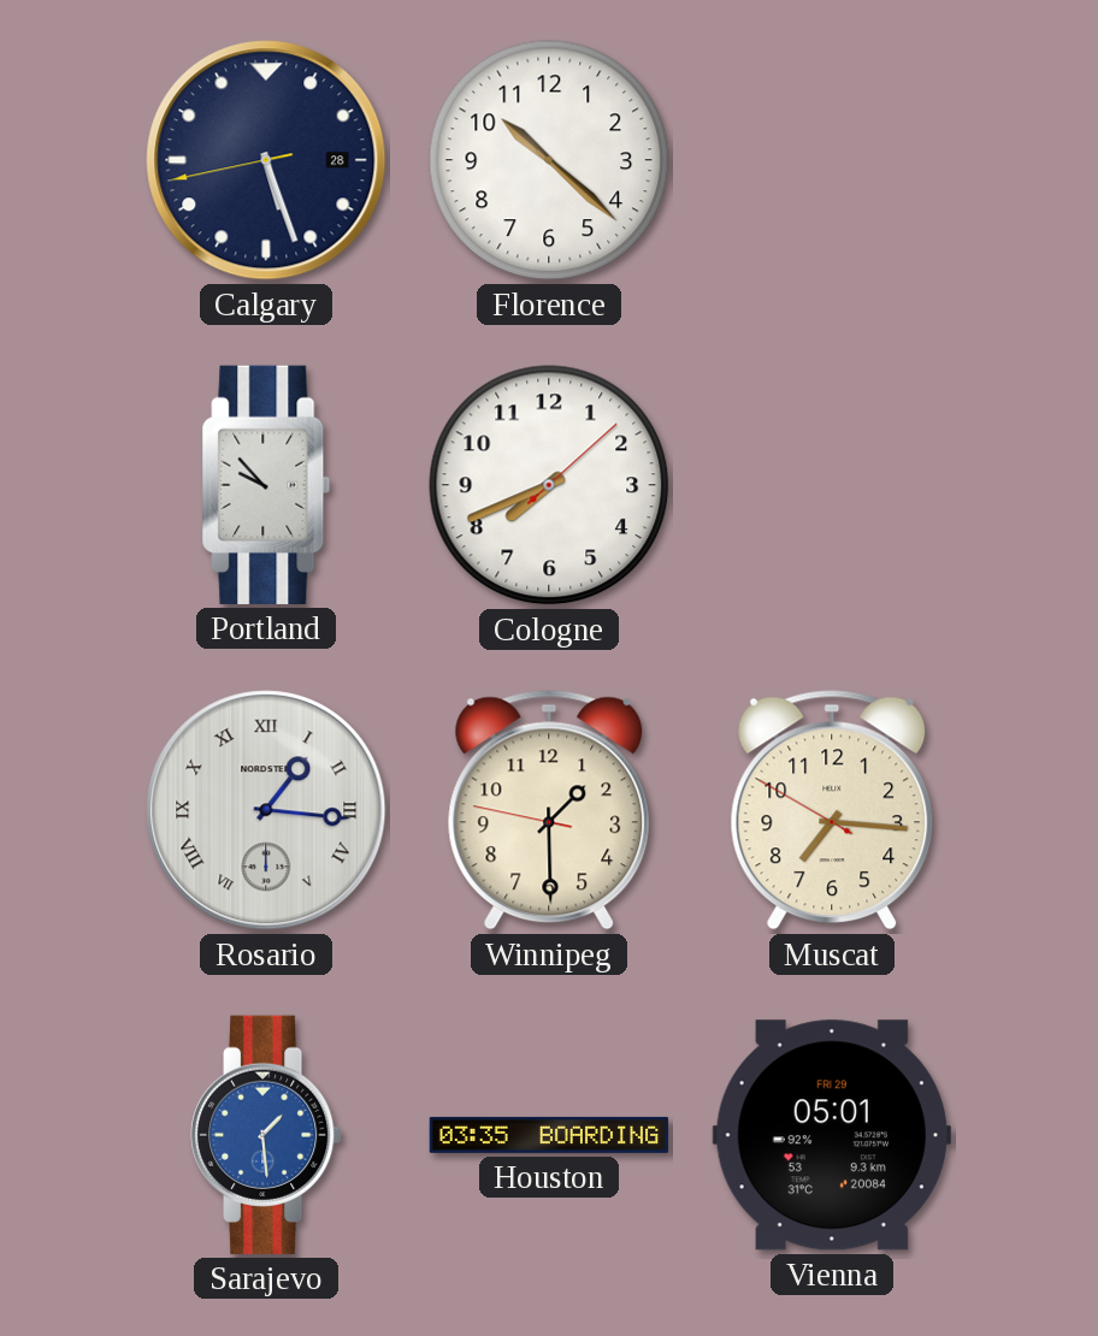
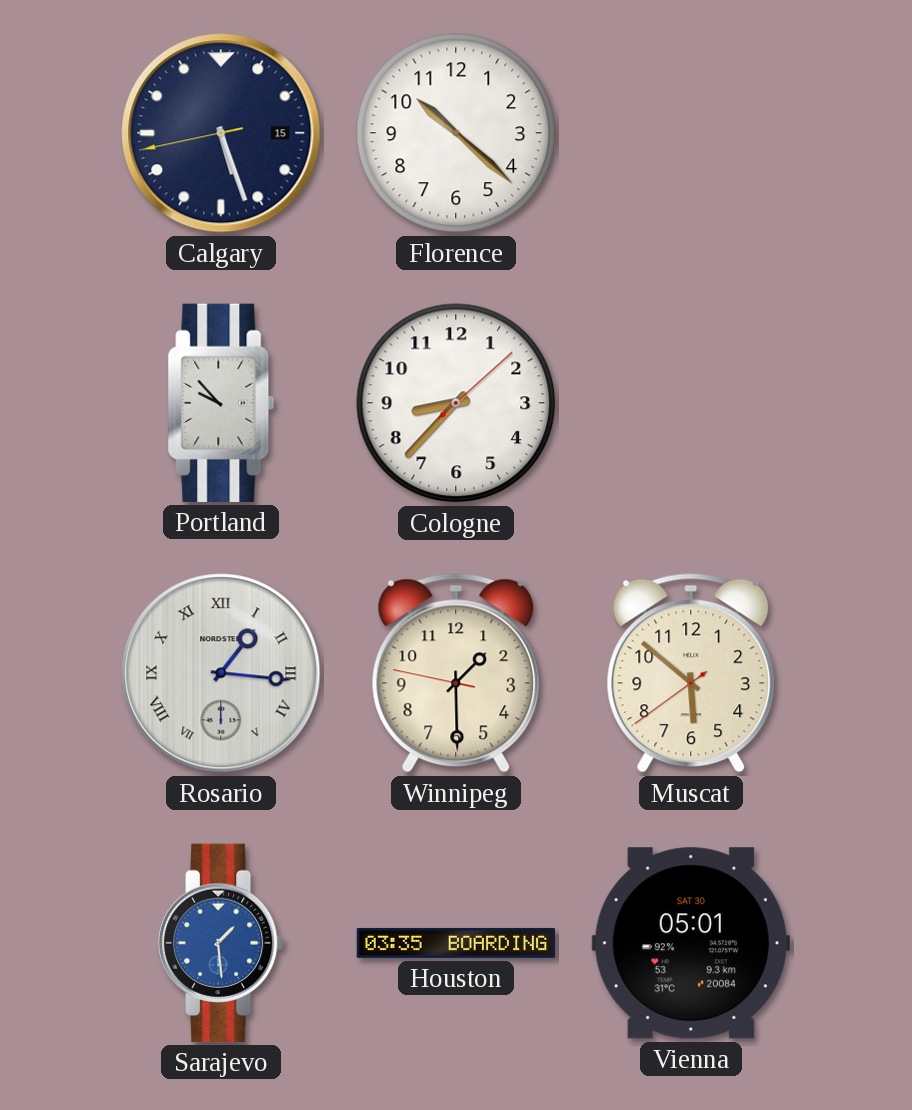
Calgary date: 28 -> 15 (221, 133)
Cologne: 7:41 -> 8:37 (456, 403)
Muscat: 7:15 -> 5:51 (691, 673)
Vienna date: FRI 29 -> SAT 30 (691, 943)
